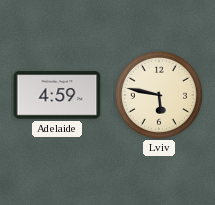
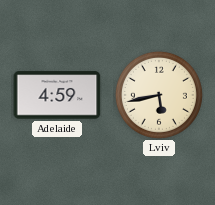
Lviv: 5:47 -> 5:43 (159, 95)
